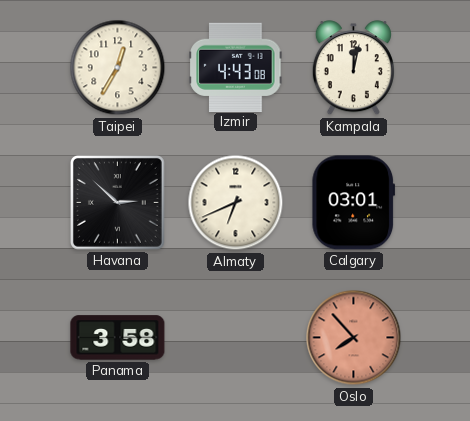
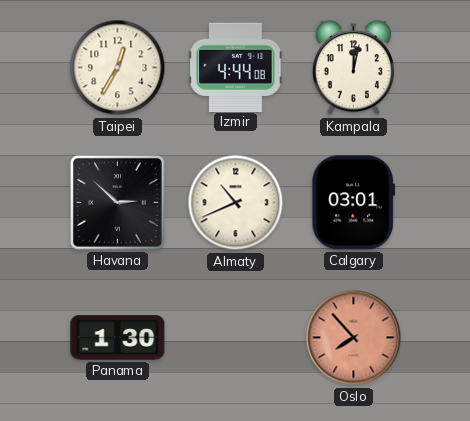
Izmir: 4:43 -> 4:44 (236, 67)
Almaty: 6:41 -> 10:41 (236, 203)
Panama: 3:58 -> 1:30 (118, 338)
